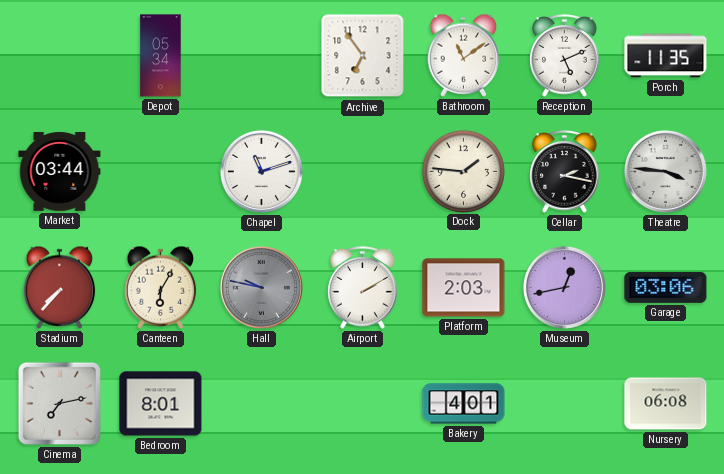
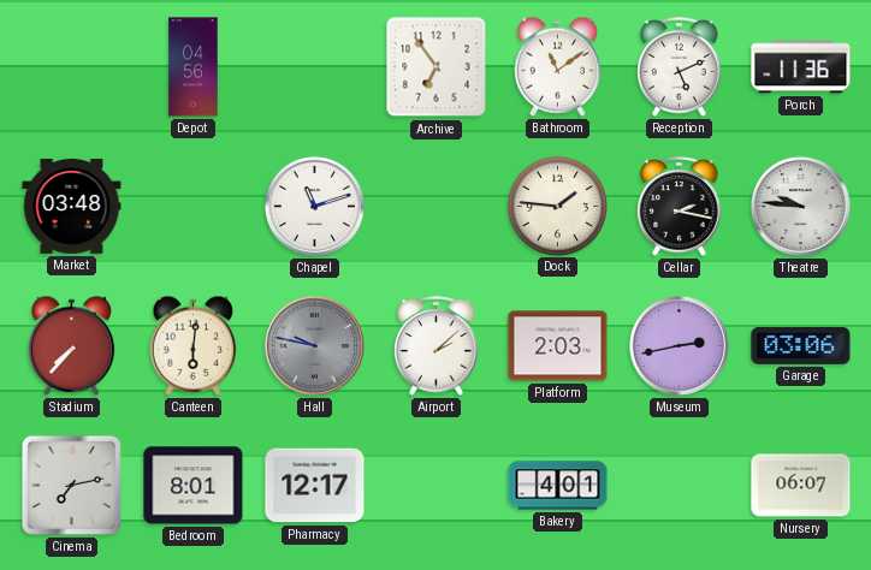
Depot: 05:34 -> 04:56 (194, 67)
Porch: 11:35 -> 11:36 (801, 67)
Market: 03:44 -> 03:48 (72, 207)
Theatre: 3:46 -> 9:46 (800, 206)
Canteen: 6:05 -> 6:01 (194, 345)
Airport: 2:10 -> 2:08 (437, 346)
Museum: 12:43 -> 2:43 (679, 345)
Pharmacy: none -> 12:17 (315, 486)
Nursery: 06:08 -> 06:07 (801, 486)
